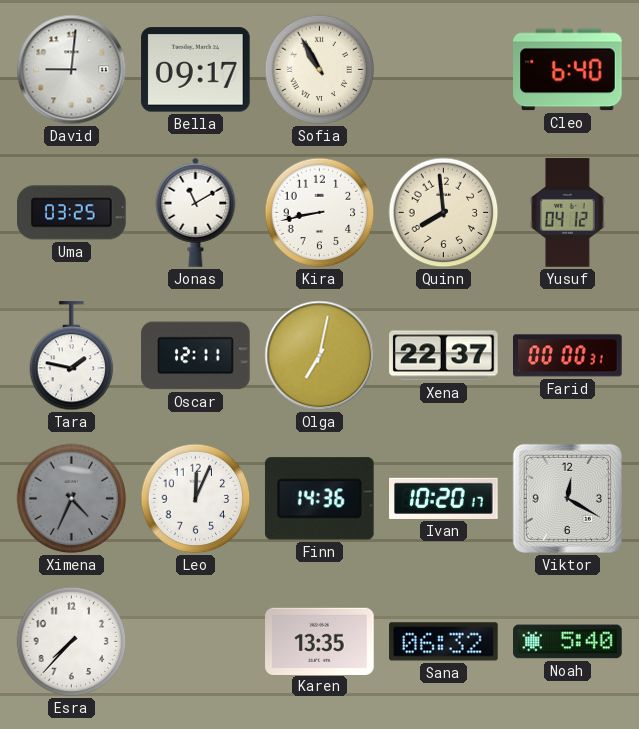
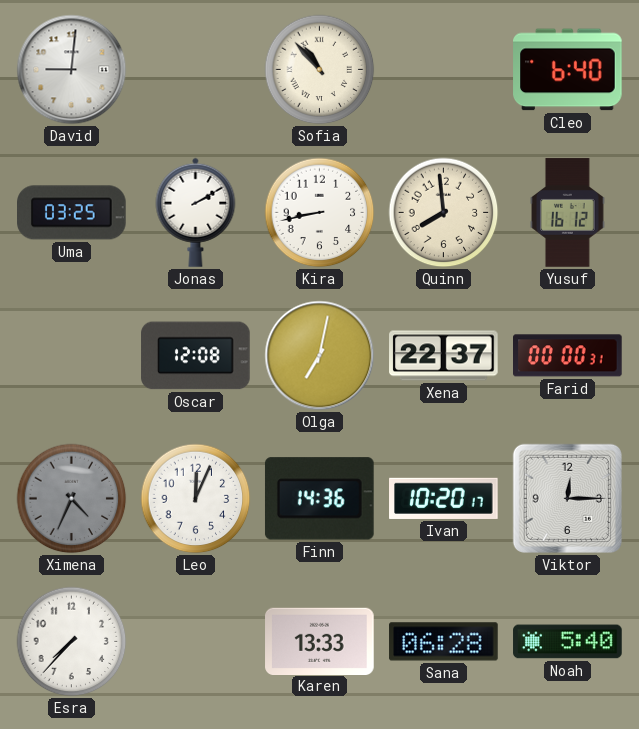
Bella: 09:17 -> none (196, 70)
Sofia: 10:55 -> 10:53 (320, 70)
Jonas: 11:10 -> 2:10 (196, 212)
Yusuf: 04:12 -> 16:12 (568, 213)
Tara: 1:47 -> none (72, 356)
Oscar: 12:11 -> 12:08 (196, 356)
Viktor: 12:20 -> 12:15 (567, 498)
Karen: 13:35 -> 13:33 (320, 641)
Sana: 06:32 -> 06:28 (444, 642)
